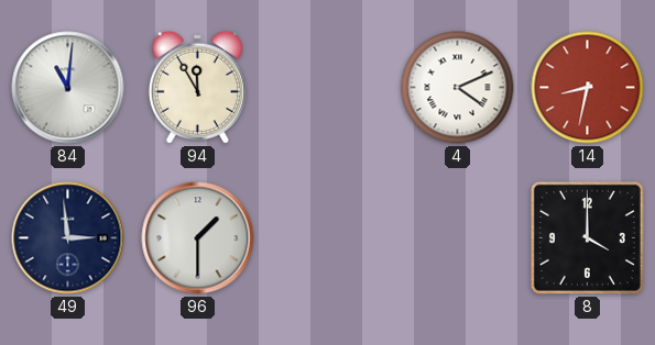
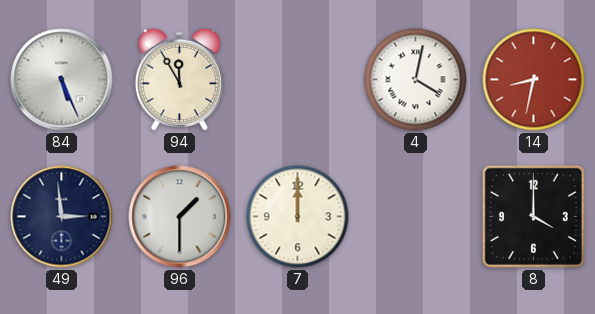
84: 11:01 -> 5:26 (62, 80)
4: 4:11 -> 4:02 (416, 80)
7: none -> 12:00 (298, 217)
